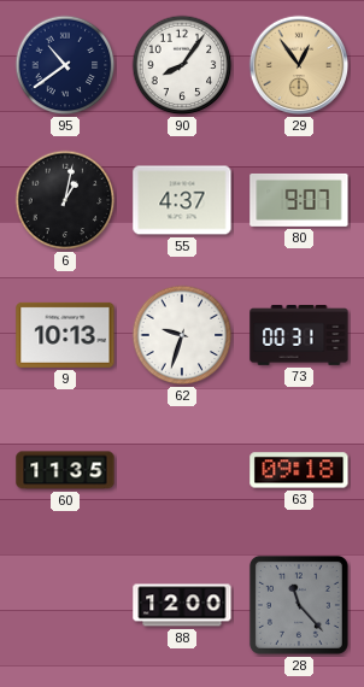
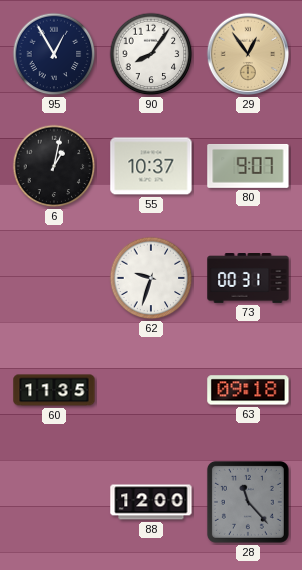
95: 10:39 -> 12:55 (54, 54)
55: 4:37 -> 10:37 (151, 166)
9: 10:13 -> none (65, 335)
